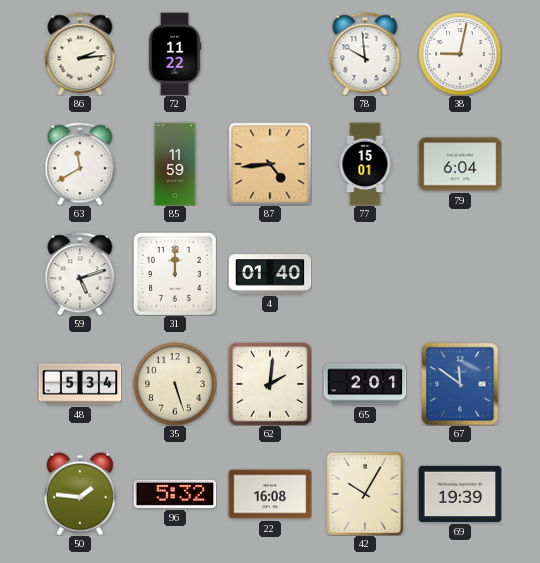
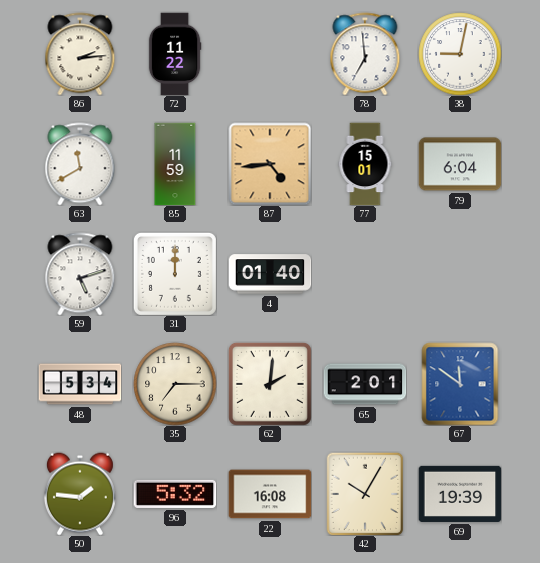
78: 9:59 -> 6:59 (365, 54)
35: 5:27 -> 7:15 (175, 384)
